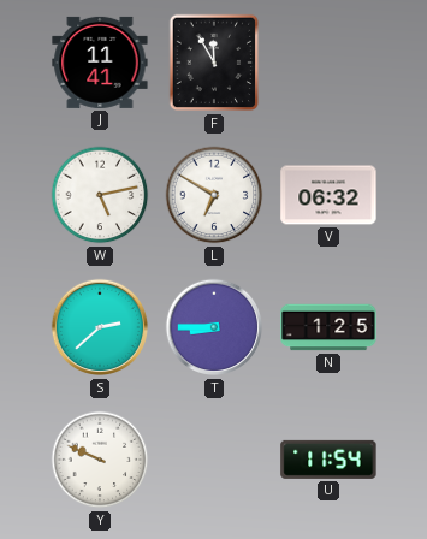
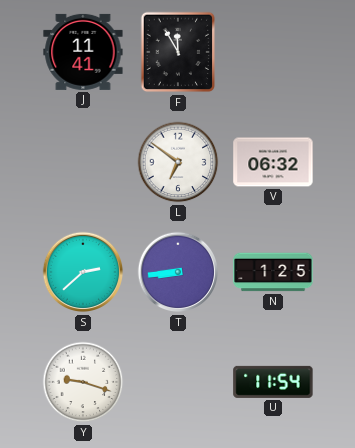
W: 5:13 -> none (100, 195)
L: 6:50 -> 6:51 (178, 162)
T: 8:45 -> 8:44 (178, 272)
Y: 9:49 -> 9:18 (83, 382)
